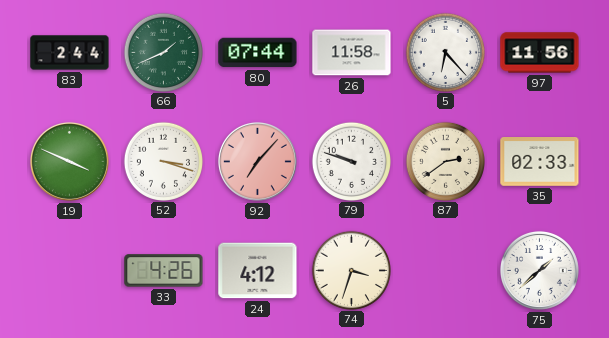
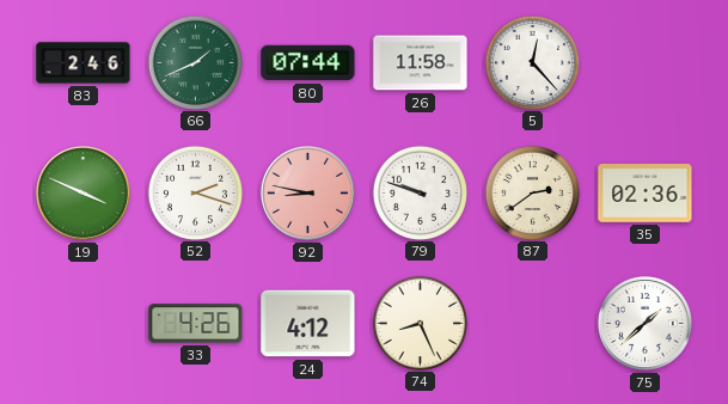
83: 2:44 -> 2:46 (84, 63)
5: 6:23 -> 12:23 (532, 62)
97: 11:56 -> none (540, 53)
52: 3:18 -> 2:18 (195, 192)
92: 7:07 -> 8:47 (307, 192)
35: 02:33 -> 02:36 (646, 194)
74: 3:33 -> 8:26 (420, 323)
